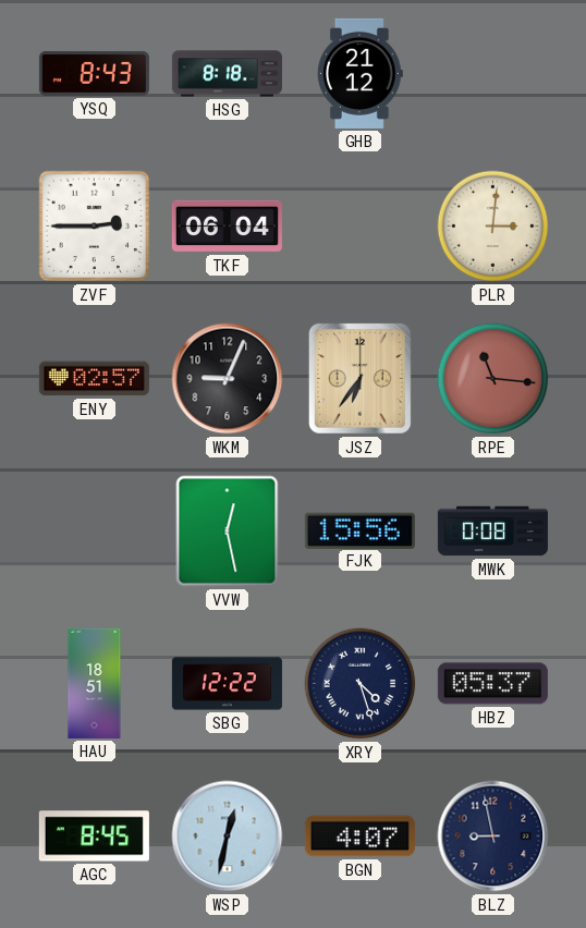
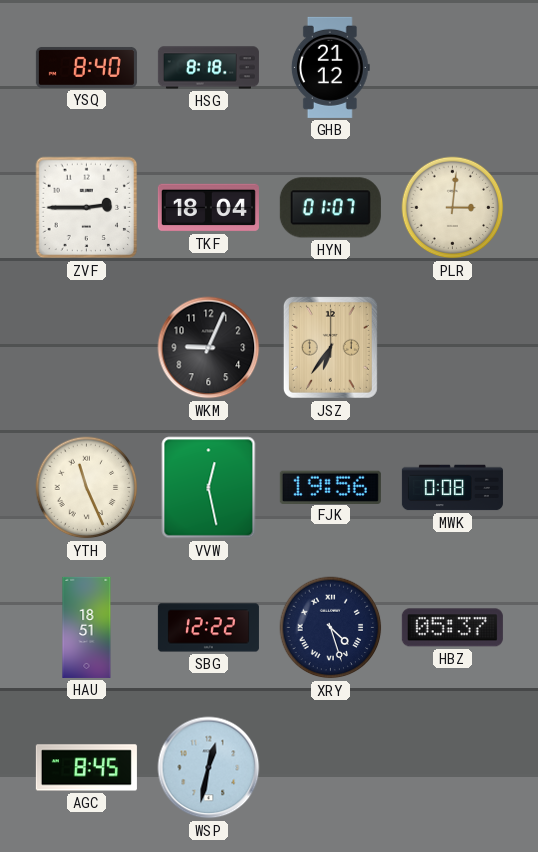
YSQ: 8:43 -> 8:40 (86, 67)
TKF: 06:04 -> 18:04 (208, 208)
HYN: none -> 01:07 (330, 208)
ENY: 02:57 -> none (94, 379)
RPE: 11:16 -> none (493, 379)
YTH: none -> 11:26 (87, 488)
FJK: 15:56 -> 19:56 (330, 487)
BGN: 4:07 -> none (359, 837)
BLZ: 8:58 -> none (493, 837)
